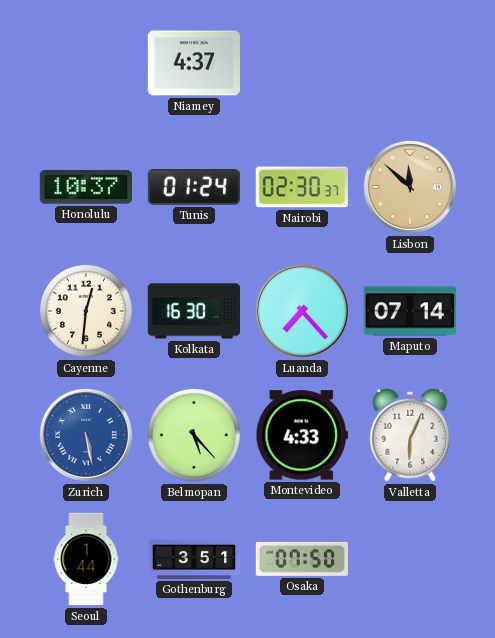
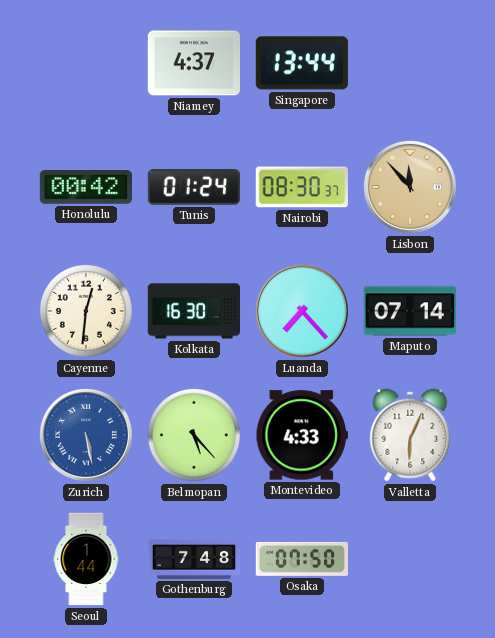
Singapore: none -> 13:44 (302, 63)
Honolulu: 10:37 -> 00:42 (85, 187)
Nairobi: 02:30 -> 08:30 (302, 187)
Lisbon: 11:52 -> 11:53 (410, 187)
Gothenburg: 3:51 -> 7:48 (194, 559)
